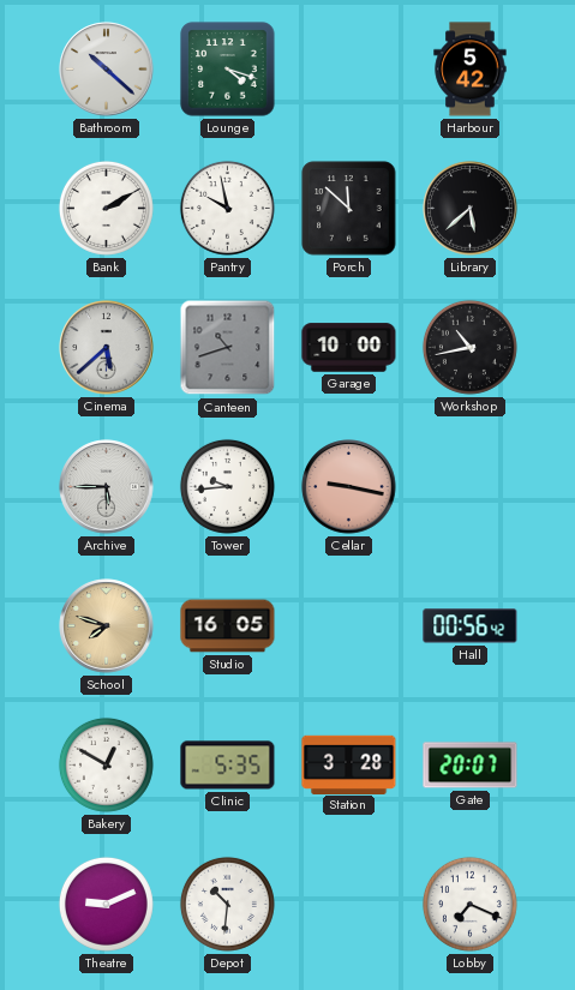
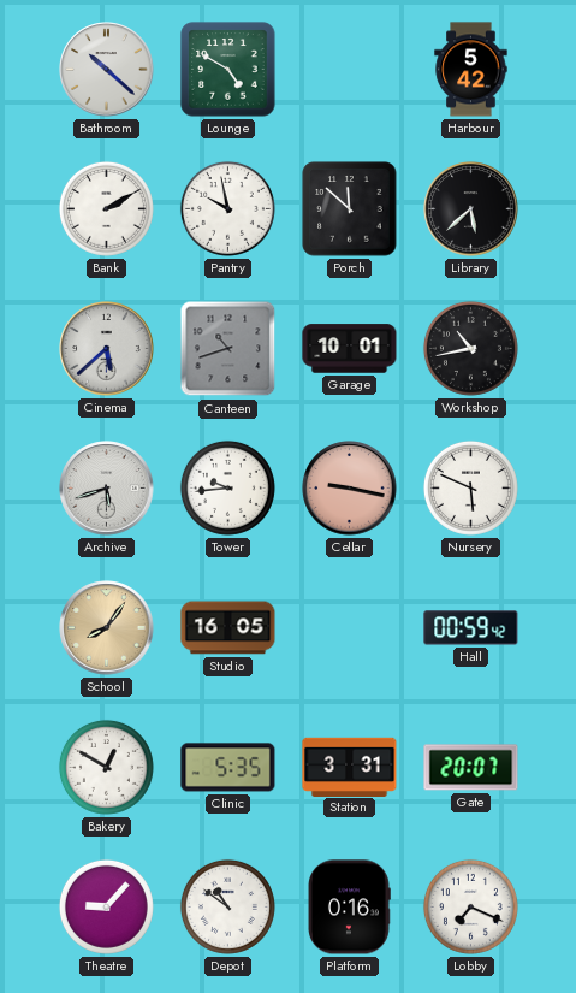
Lounge: 4:18 -> 4:50 (228, 70)
Garage: 10:00 -> 10:01 (350, 349)
Archive: 5:45 -> 5:42 (107, 489)
Nursery: none -> 5:49 (470, 487)
School: 7:48 -> 8:06 (107, 628)
Hall: 00:56 -> 00:59 (471, 628)
Station: 3:28 -> 3:31 (350, 767)
Theatre: 9:11 -> 9:07 (106, 906)
Depot: 10:31 -> 10:51 (227, 906)
Platform: none -> 0:16 (349, 908)
